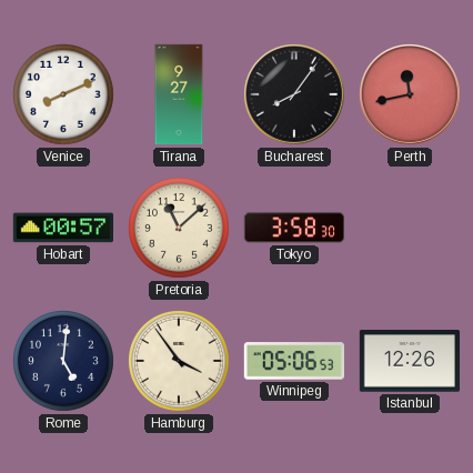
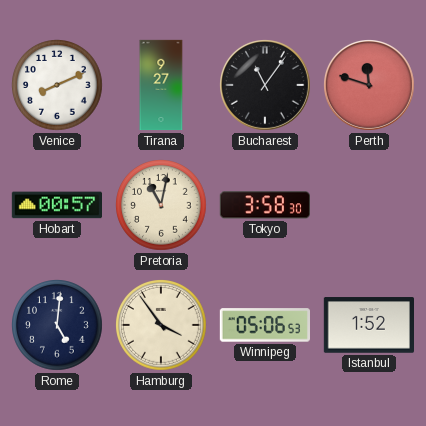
Bucharest: 8:06 -> 11:06 (266, 86)
Perth: 11:43 -> 11:48 (370, 86)
Pretoria: 11:08 -> 11:02 (162, 206)
Istanbul: 12:26 -> 1:52 (368, 325)
